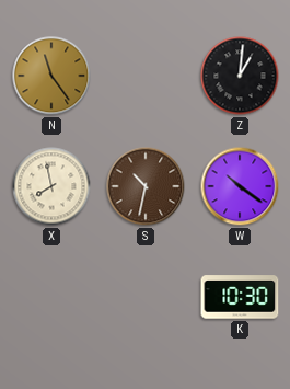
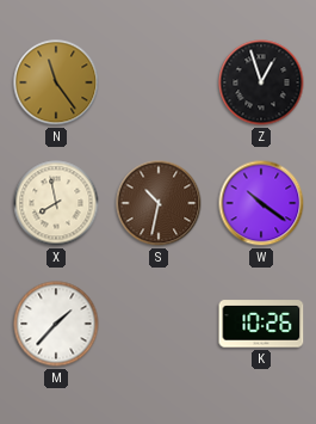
Z: 1:01 -> 12:57 (261, 82)
M: none -> 1:37 (56, 324)
K: 10:30 -> 10:26 (261, 324)
